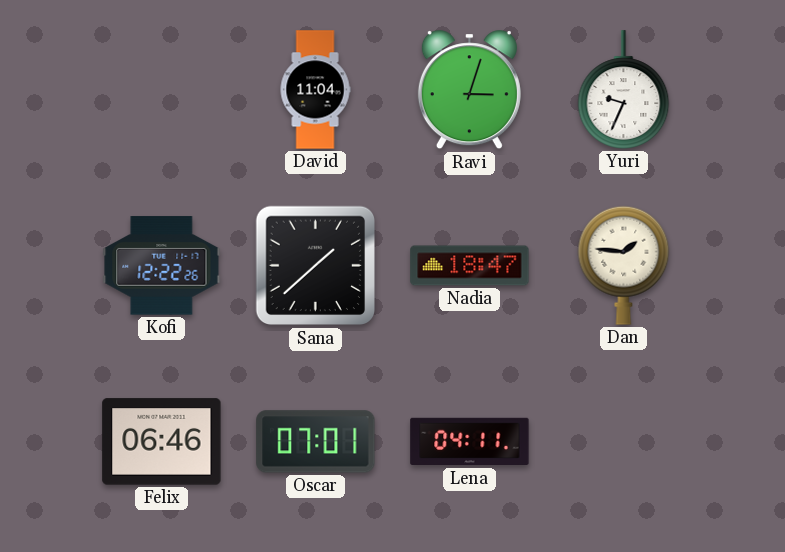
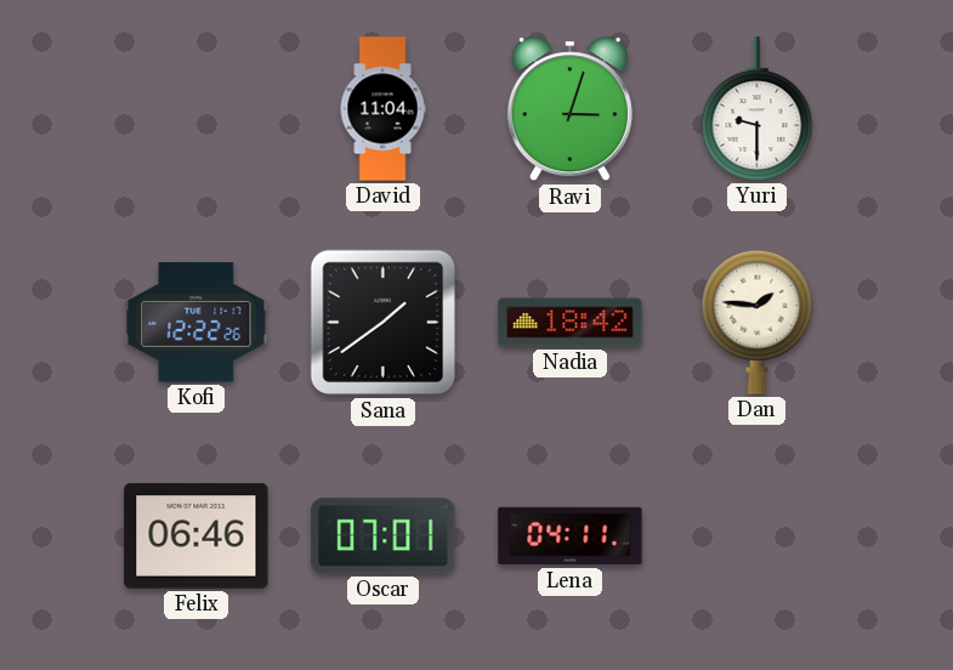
Yuri: 9:34 -> 9:30 (758, 109)
Sana: 1:38 -> 1:39 (384, 323)
Nadia: 18:47 -> 18:42 (571, 323)
